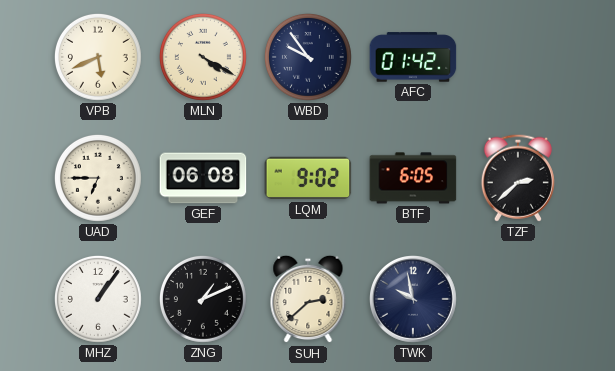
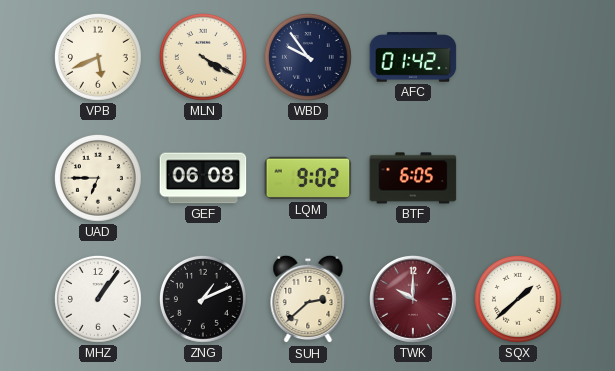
TZF: 2:38 -> none (518, 178)
TWK: 9:58 -> 10:00 (414, 300)
TWK dial: navy -> burgundy (414, 300)
SQX: none -> 1:38 (518, 299)
